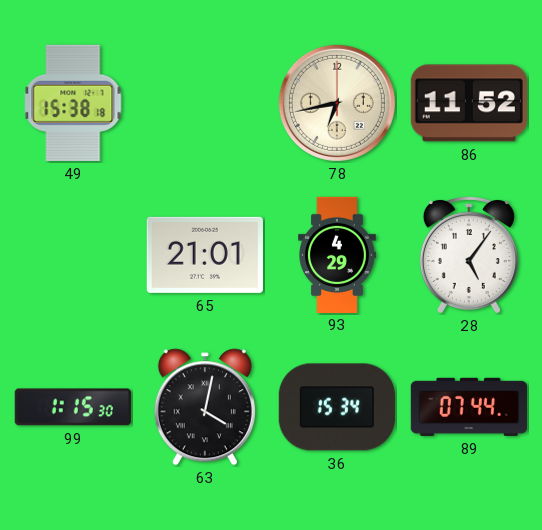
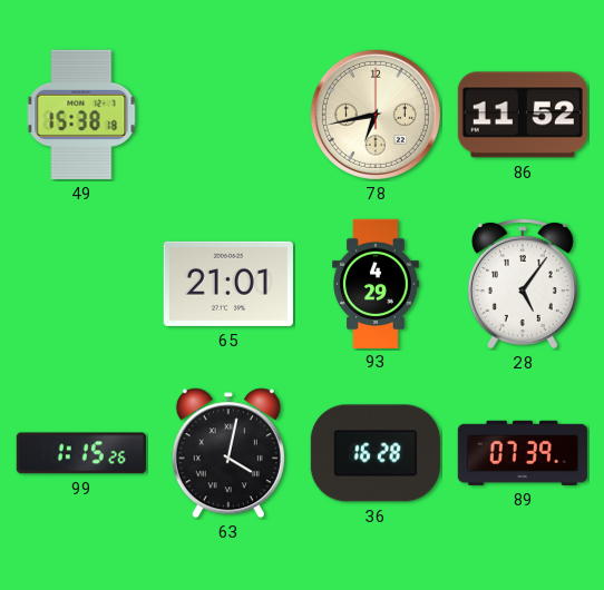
99: 1:15:30 -> 1:15:26 (81, 453)
36: 15:34 -> 16:28 (376, 453)
89: 07:44 -> 07:39 (523, 453)
